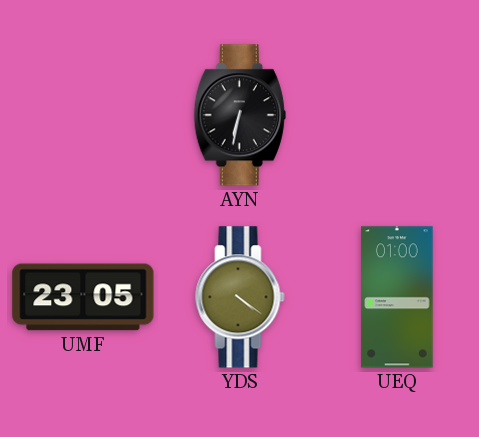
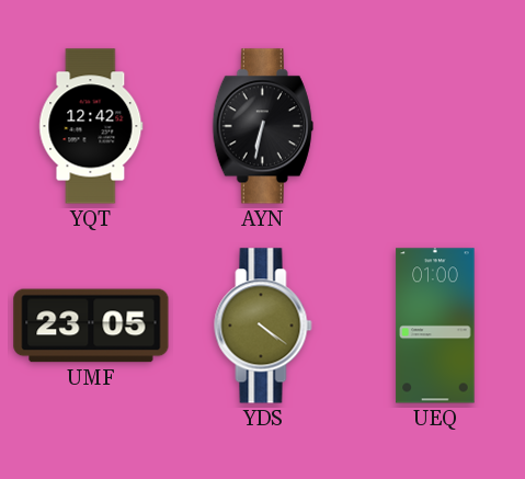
YQT: none -> 12:42 (91, 126)
